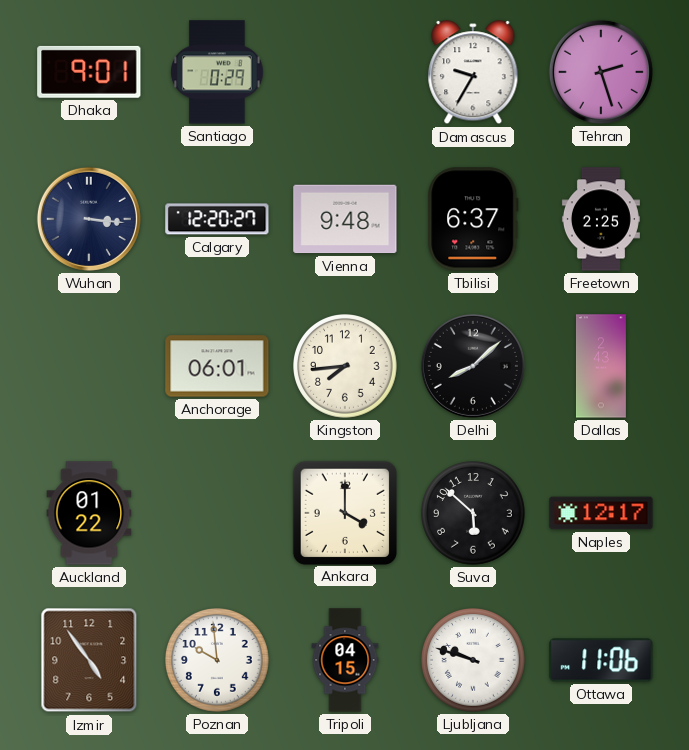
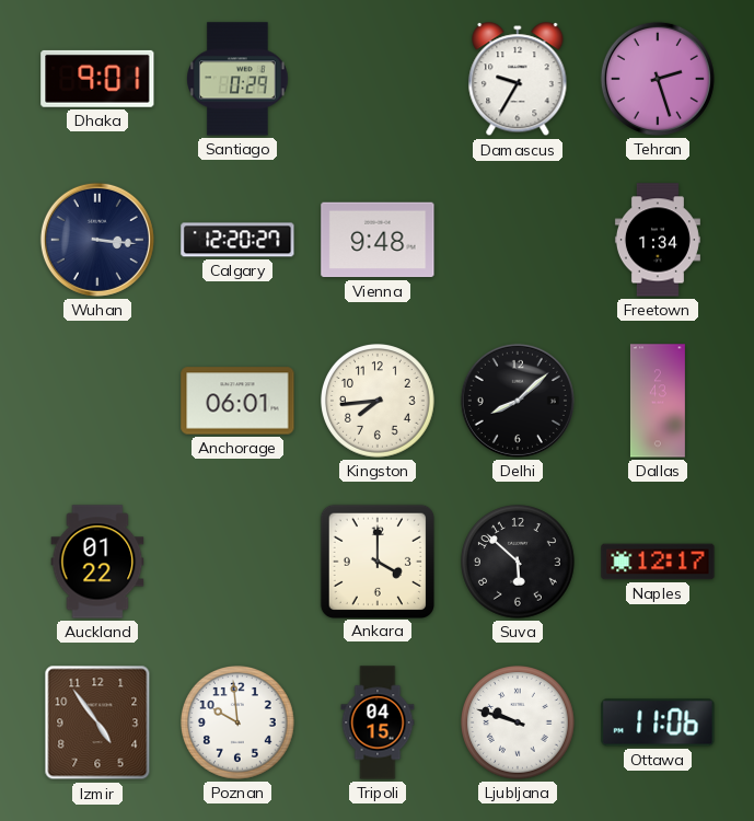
Tbilisi: 6:37 -> none (473, 219)
Freetown: 2:25 -> 1:34 (658, 240)
